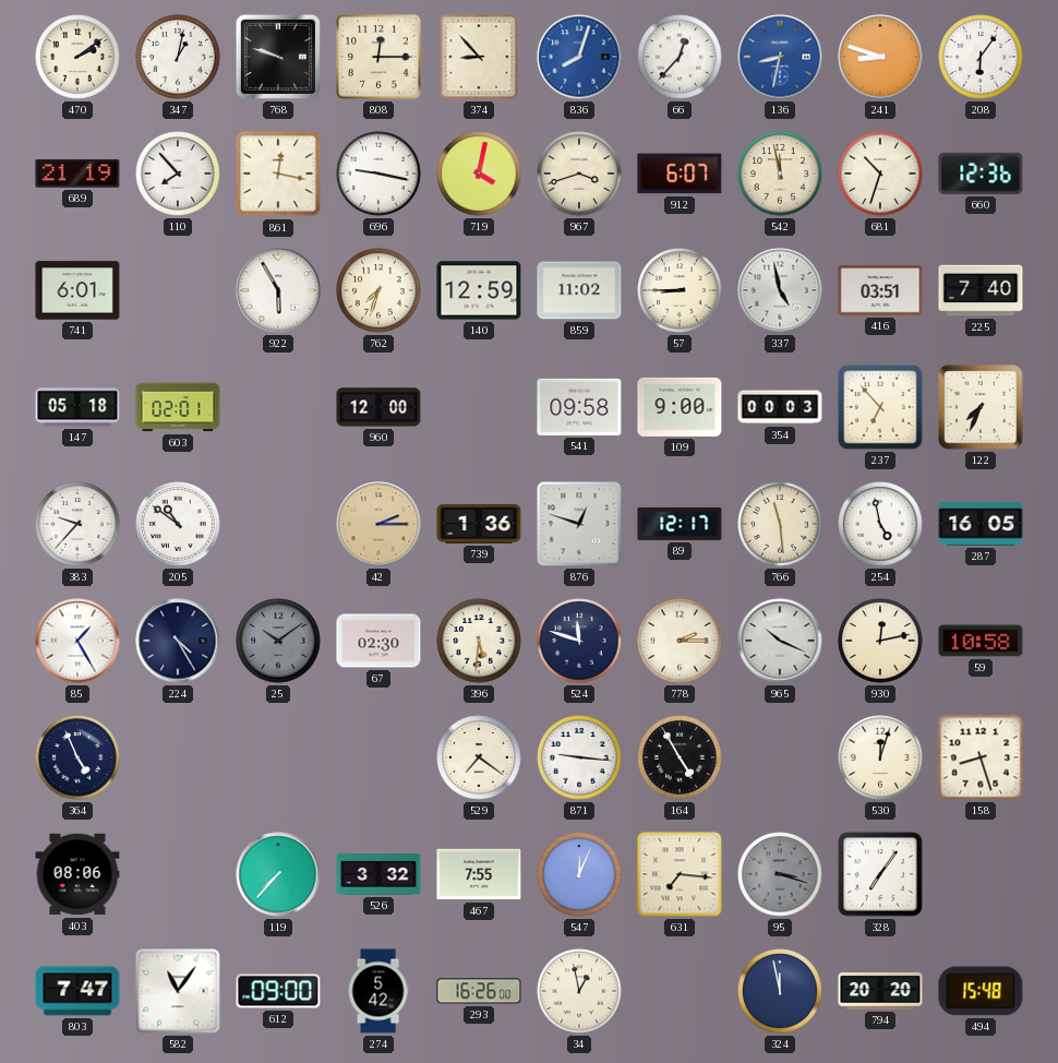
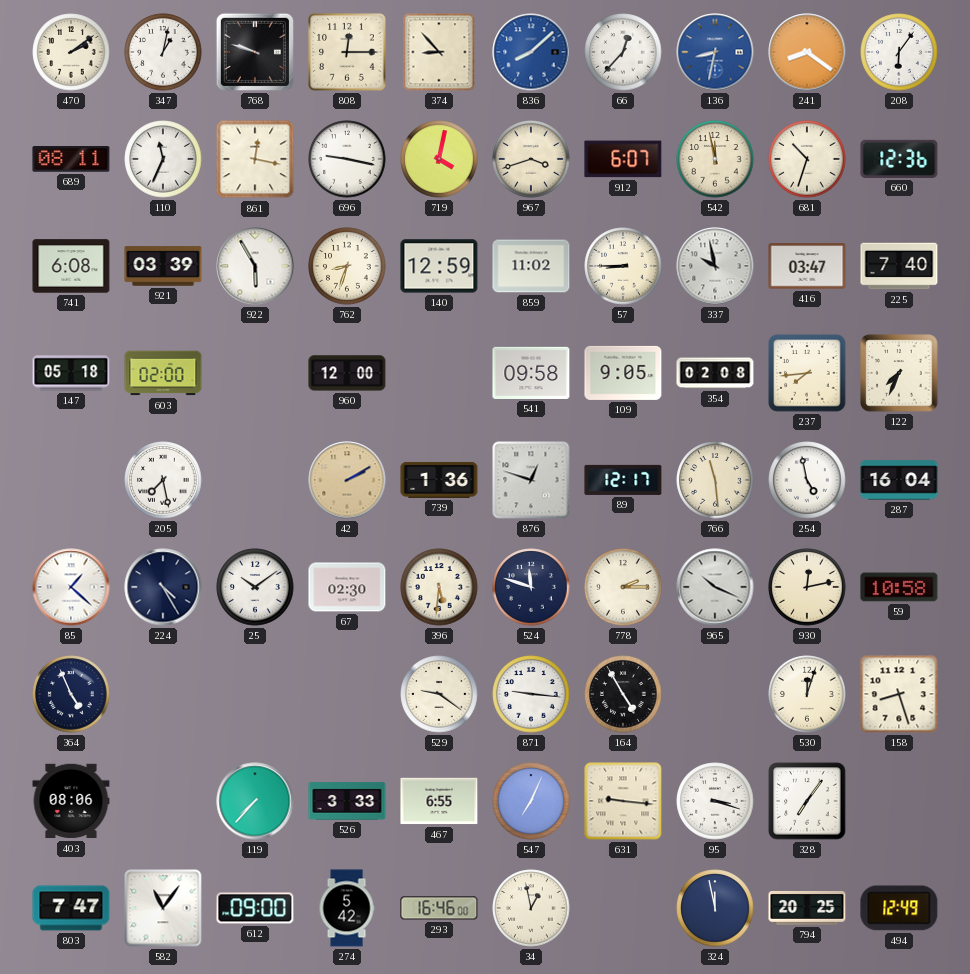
836: 8:03 -> 8:08 (531, 52)
241: 8:48 -> 8:21 (807, 52)
689: 21:19 -> 08:11 (71, 159)
110: 7:53 -> 11:34 (163, 159)
741: 6:01 -> 6:08 (71, 266)
921: none -> 03:39 (163, 266)
762: 7:33 -> 8:33 (347, 266)
337: 4:58 -> 9:58 (715, 266)
416: 03:51 -> 03:47 (807, 266)
603: 02:01 -> 02:00 (163, 373)
109: 9:00 -> 9:05 (623, 373)
354: 00:03 -> 02:08 (715, 373)
237: 6:53 -> 7:44 (807, 373)
383: 9:37 -> none (77, 524)
205: 10:51 -> 7:28 (163, 480)
42: 2:15 -> 2:10 (347, 480)
287: 16:05 -> 16:04 (899, 480)
85: 1:25 -> 1:22 (71, 587)
25 dial: grey -> white (255, 587)
529: 7:21 -> 9:21 (439, 694)
526: 3:32 -> 3:33 (347, 801)
467: 7:55 -> 6:55 (439, 801)
547: 12:04 -> 7:04 (531, 801)
631: 7:16 -> 9:16 (623, 801)
95 dial: grey -> white (715, 801)
293: 16:26 -> 16:46 (439, 908)
794: 20:20 -> 20:25 (807, 908)
494: 15:48 -> 12:49 (899, 908)
